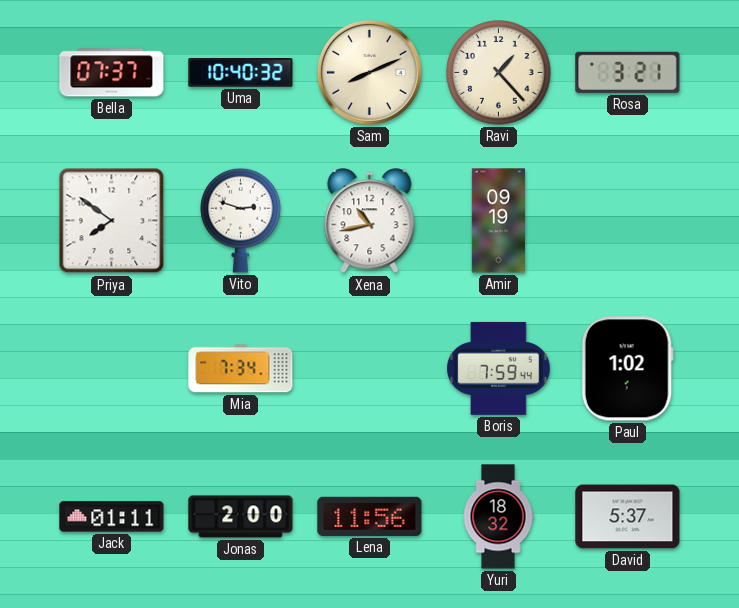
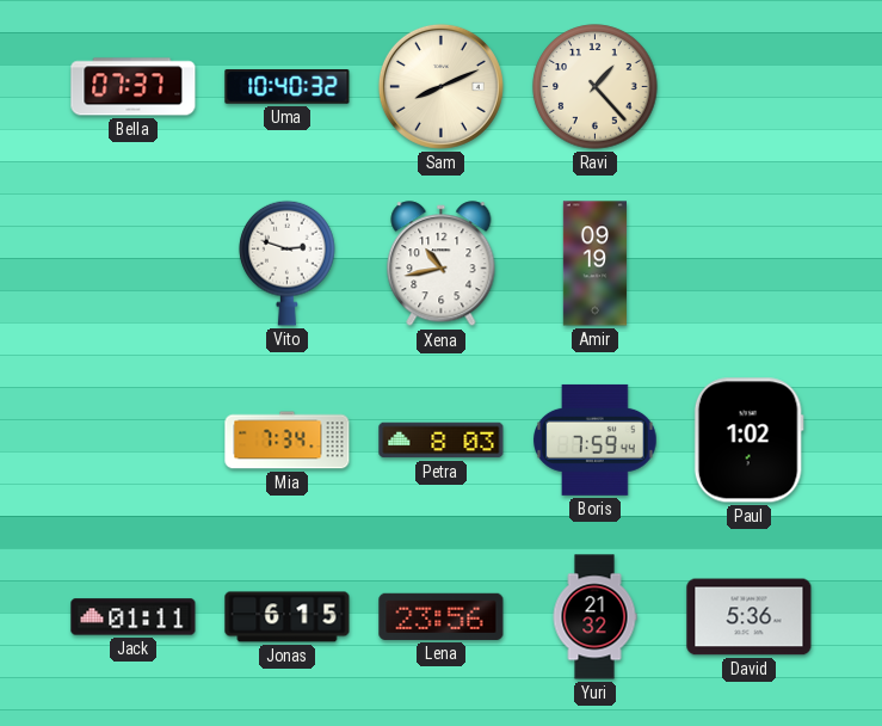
Rosa: 3:21 -> none (628, 72)
Priya: 7:51 -> none (112, 221)
Petra: none -> 8:03 (442, 441)
Jonas: 2:00 -> 6:15 (288, 617)
Lena: 11:56 -> 23:56 (442, 616)
Yuri: 18:32 -> 21:32 (594, 617)
David: 5:37 -> 5:36 (750, 617)
